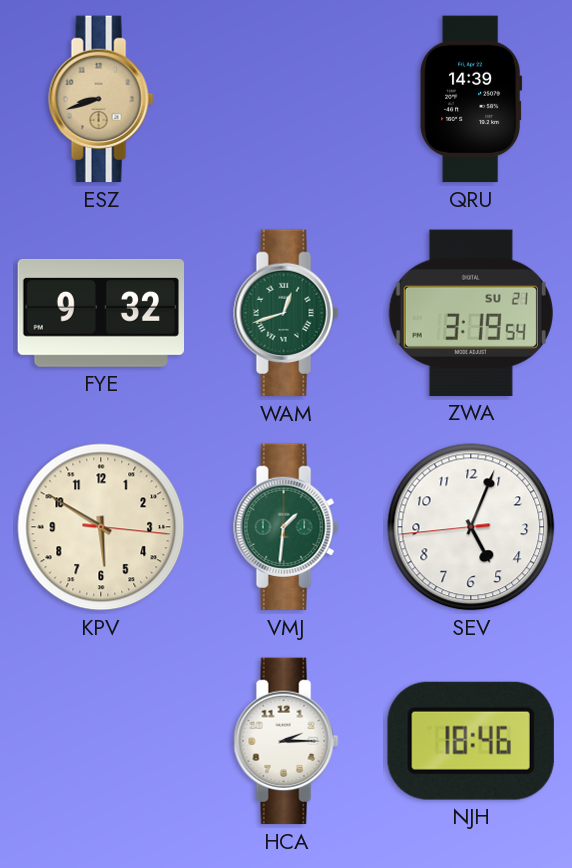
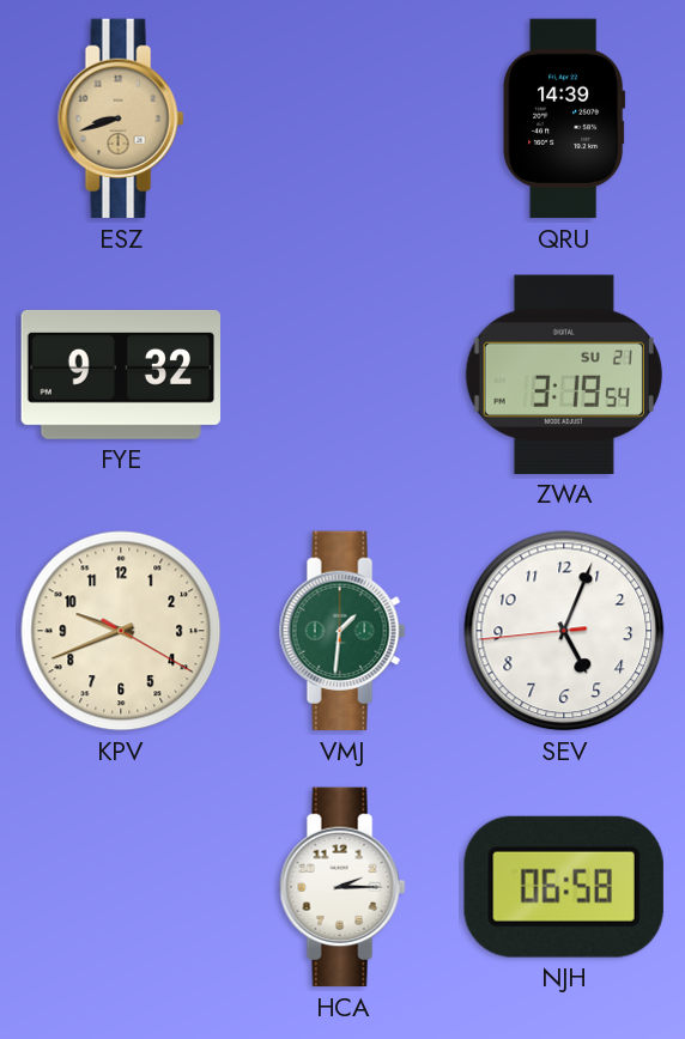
WAM: 12:42 -> none (286, 313)
KPV: 5:50 -> 9:41 (121, 631)
NJH: 18:46 -> 06:58 (564, 887)
